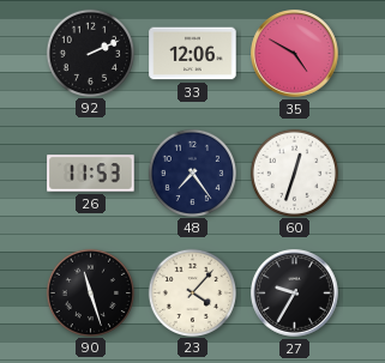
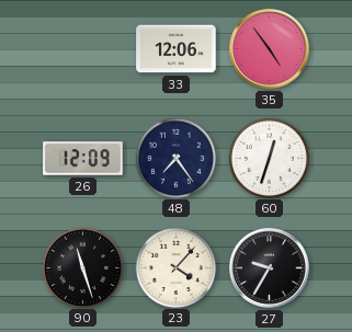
92: 2:11 -> none (90, 53)
35: 4:50 -> 4:54 (270, 49)
26: 11:53 -> 12:09 (83, 159)
